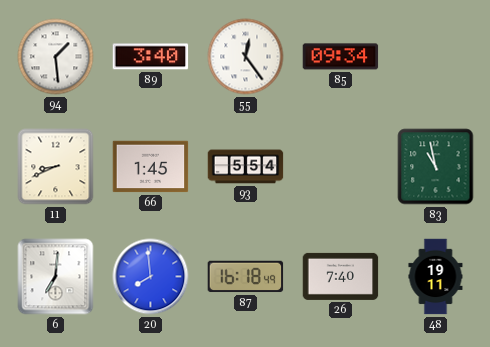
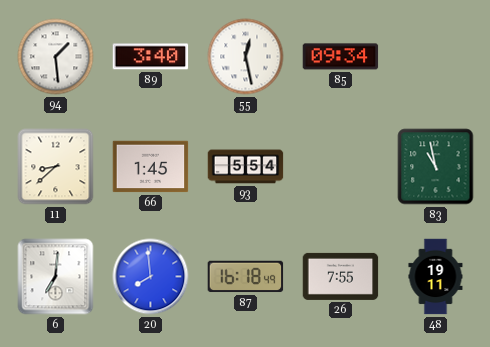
55: 12:24 -> 12:28 (246, 57)
11: 8:41 -> 8:38 (56, 167)
26: 7:40 -> 7:55 (341, 276)
